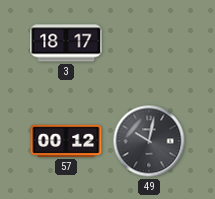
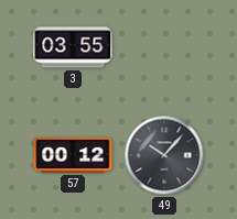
3: 18:17 -> 03:55 (73, 47)
49: 10:02 -> 10:07 (164, 155)
